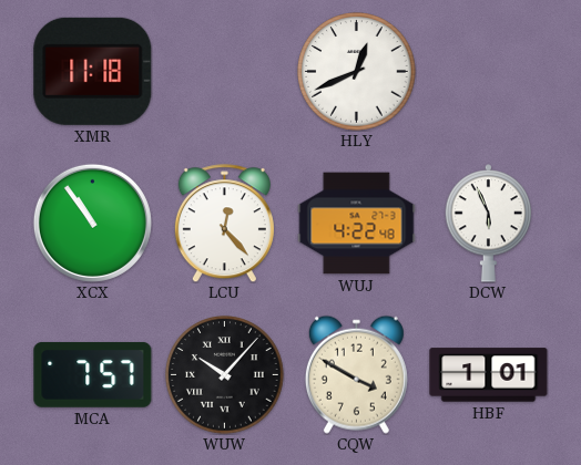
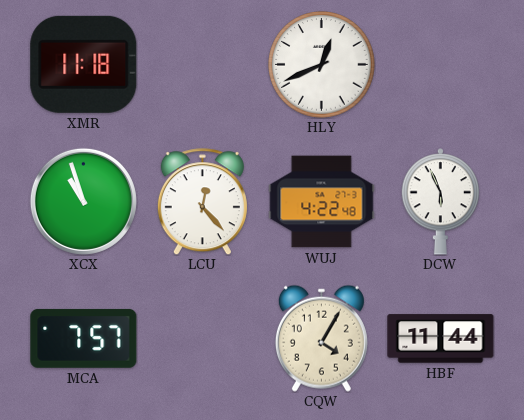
XCX: 10:54 -> 10:57 (83, 201)
WUW: 10:07 -> none (225, 375)
CQW: 3:50 -> 4:05 (321, 338)
HBF: 1:01 -> 11:44 (441, 339)
